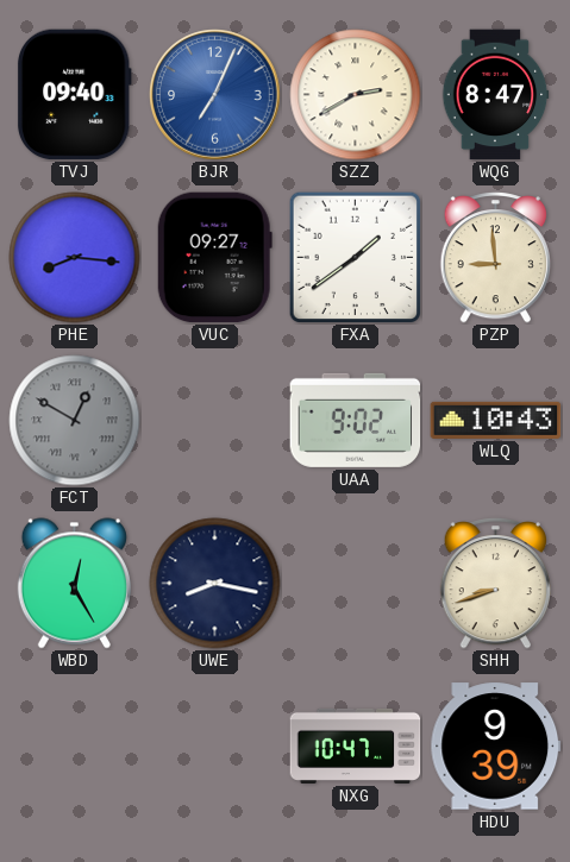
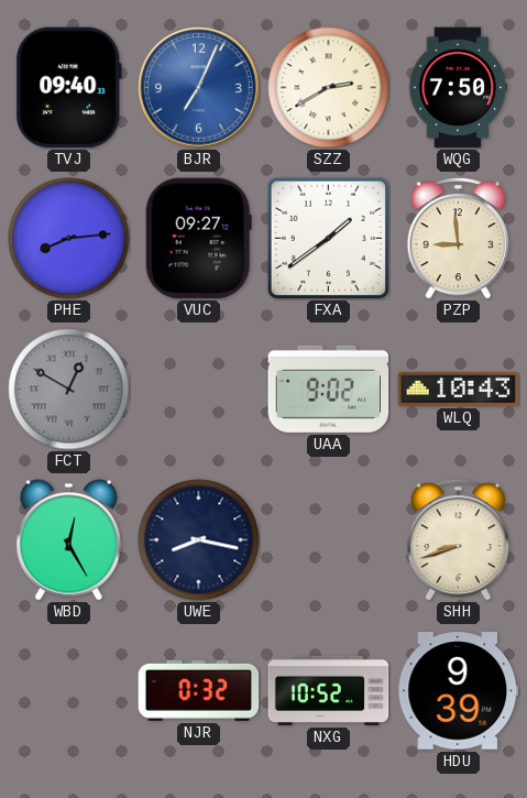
WQG: 8:47 -> 7:50 (458, 88)
PHE: 8:16 -> 8:14 (69, 239)
NJR: none -> 0:32 (199, 690)
NXG: 10:47 -> 10:52 (329, 690)
